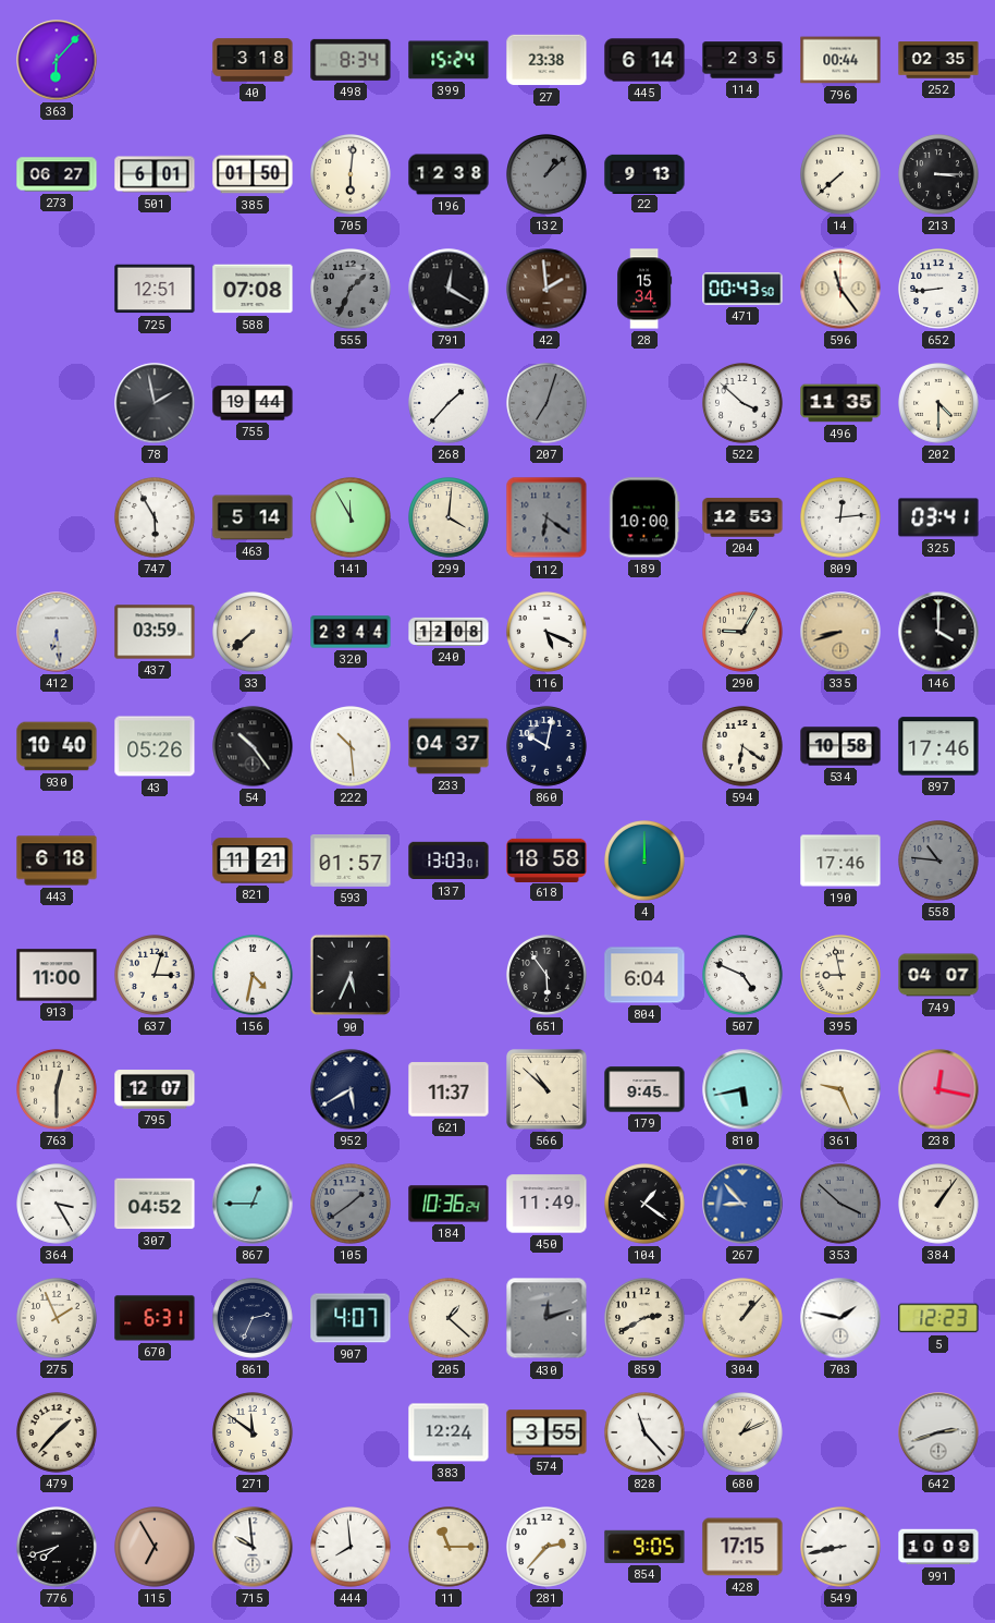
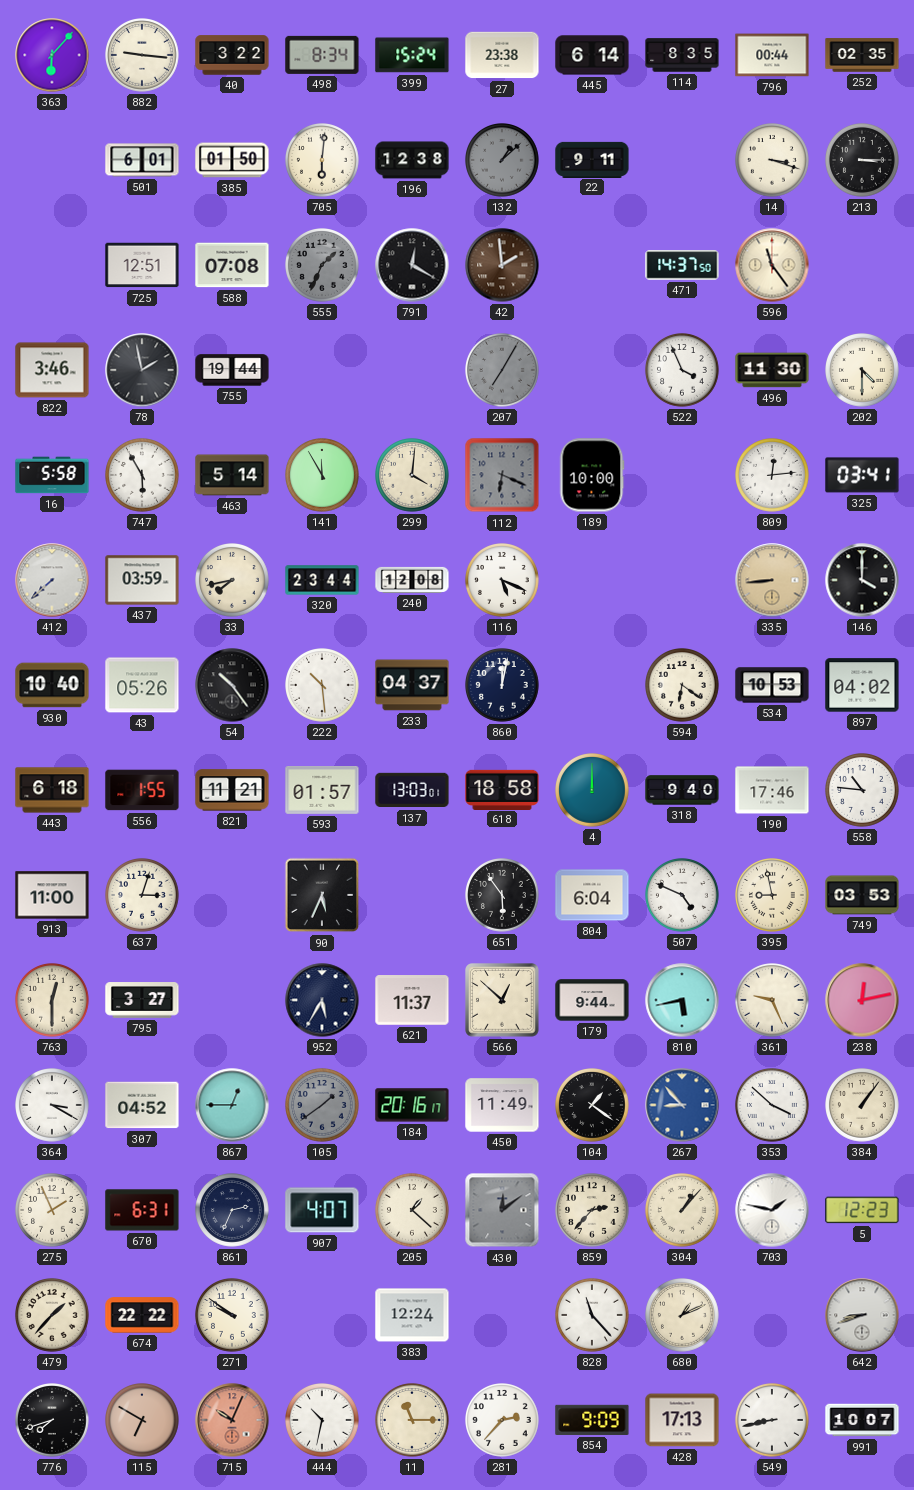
882: none -> 9:16 (143, 56)
40: 3:18 -> 3:22 (232, 55)
114: 2:35 -> 8:35 (682, 55)
273: 06:27 -> none (57, 174)
22: 9:13 -> 9:11 (592, 159)
14: 7:38 -> 3:18 (773, 161)
28: 15:34 -> none (644, 289)
471: 00:43 -> 14:37 (682, 265)
652: 8:44 -> none (939, 290)
822: none -> 3:46 (52, 370)
268: 1:37 -> none (450, 404)
207: 7:03 -> 7:05 (503, 371)
522: 3:52 -> 3:56 (683, 371)
496: 11:35 -> 11:30 (772, 370)
16: none -> 5:58 (52, 475)
112: 6:21 -> 6:19 (502, 475)
204: 12:53 -> none (742, 517)
412: 6:29 -> 7:38 (52, 580)
33: 7:38 -> 7:43 (233, 581)
290: 9:05 -> none (744, 633)
335: 8:42 -> 8:44 (772, 580)
860: 10:02 -> 12:02 (503, 686)
534: 10:58 -> 10:53 (772, 685)
897: 17:46 -> 04:02 (862, 685)
556: none -> 1:55 (142, 790)
318: none -> 9:40 (682, 790)
558 dial: grey -> white (863, 791)
156: 4:32 -> none (254, 976)
749: 04:07 -> 03:53 (862, 895)
795: 12:07 -> 3:27 (142, 1000)
952: 5:40 -> 5:35 (322, 1000)
566: 10:52 -> 12:52 (503, 1001)
179: 9:45 -> 9:44 (592, 1000)
238: 12:17 -> 12:13 (862, 1000)
364: 3:25 -> 3:20 (53, 1106)
184: 10:36 -> 20:16 (412, 1105)
353 dial: grey -> white (773, 1106)
430: 12:12 -> 12:09 (502, 1210)
859: 2:40 -> 2:37 (593, 1211)
674: none -> 22:22 (142, 1315)
271: 11:51 -> 9:51 (233, 1316)
574: 3:55 -> none (546, 1432)
642: 2:42 -> 8:42 (862, 1315)
115: 6:55 -> 6:50 (143, 1421)
715: 9:59 -> 10:04 (232, 1420)
715 dial: white -> salmon (232, 1420)
444: 7:59 -> 10:32 (323, 1421)
854: 9:05 -> 9:09 (592, 1420)
428: 17:15 -> 17:13 (682, 1420)
991: 10:09 -> 10:07 (862, 1420)
